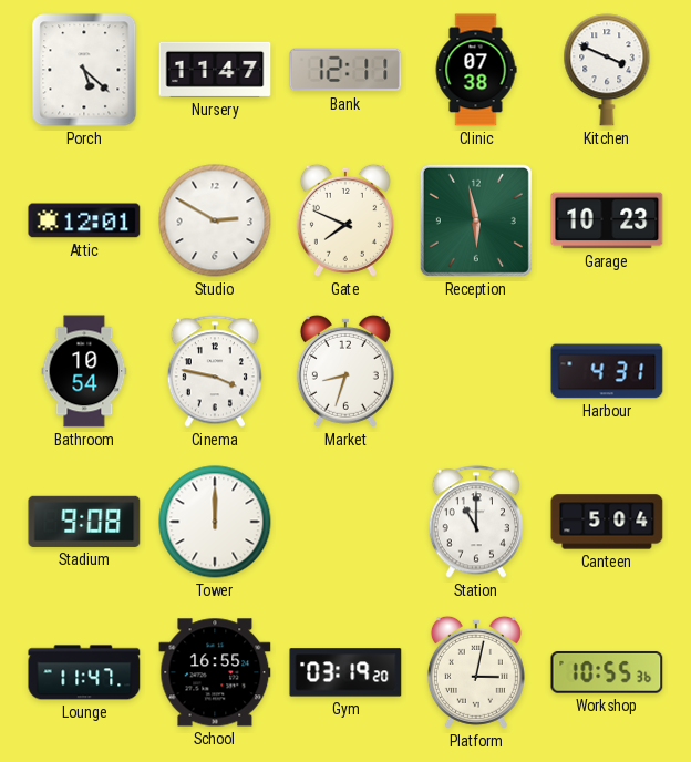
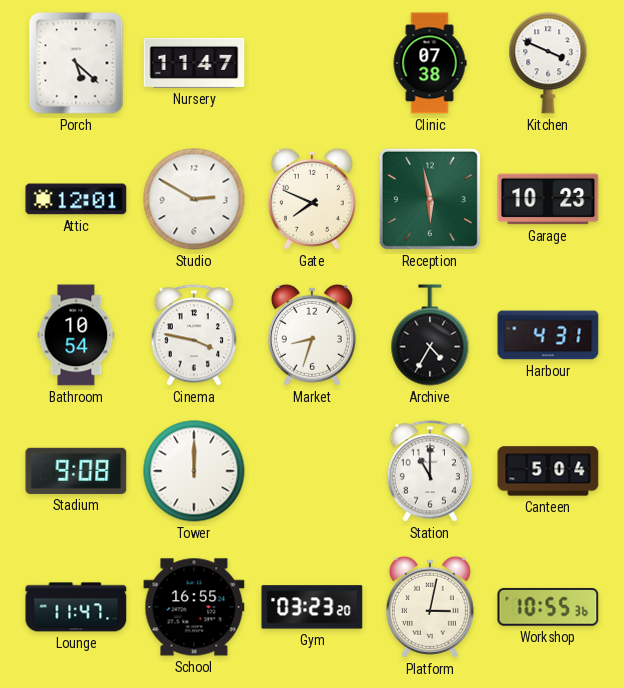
Bank: 12:11 -> none (345, 70)
Archive: none -> 4:35 (430, 335)
Gym: 03:19 -> 03:23 (312, 607)
